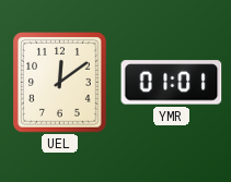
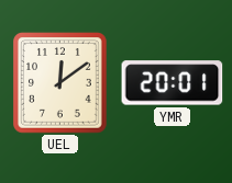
YMR: 01:01 -> 20:01 (173, 83)
